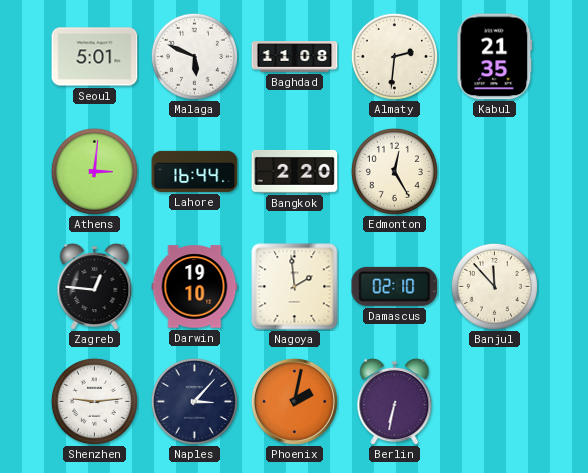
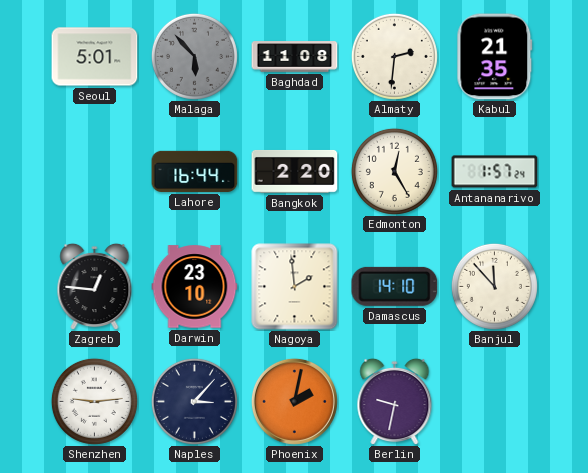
Malaga: 5:49 -> 5:53 (194, 56)
Malaga dial: white -> grey (194, 56)
Athens: 3:01 -> none (94, 171)
Antananarivo: none -> 1:57 (495, 172)
Darwin: 19:10 -> 23:10 (195, 287)
Damascus: 02:10 -> 14:10 (395, 286)
Berlin: 6:32 -> 9:32 (395, 401)
